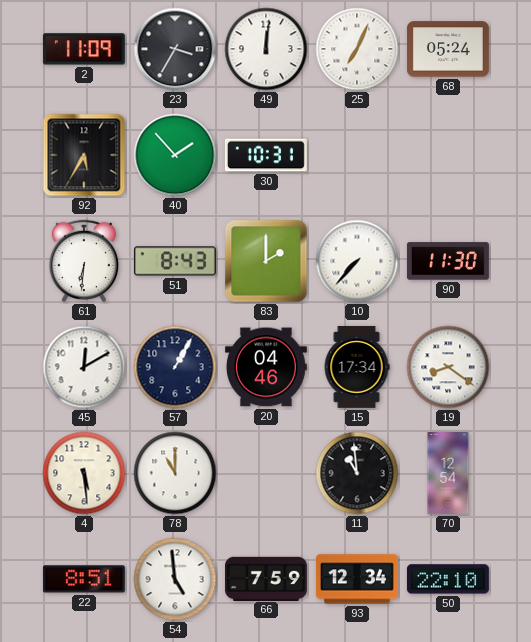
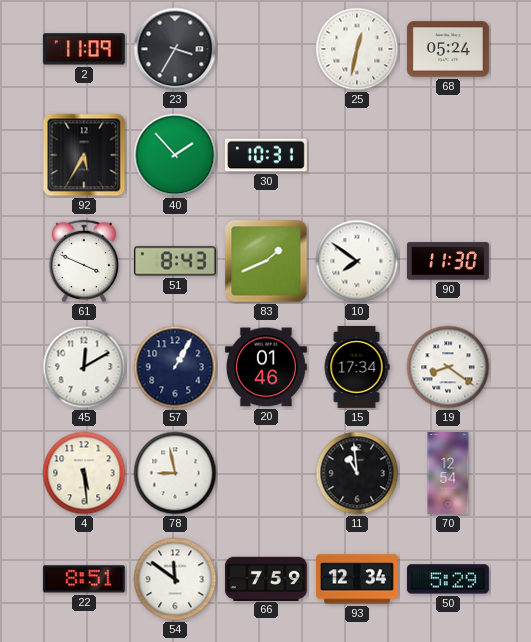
49: 12:01 -> none (266, 49)
25: 7:04 -> 12:32 (357, 49)
61: 6:31 -> 3:49 (83, 261)
83: 2:00 -> 1:41 (266, 261)
10: 7:37 -> 7:51 (357, 261)
20: 04:46 -> 01:46 (266, 367)
78: 11:00 -> 8:58 (175, 473)
54: 4:59 -> 11:51 (175, 579)
50: 22:10 -> 5:29 (448, 579)
